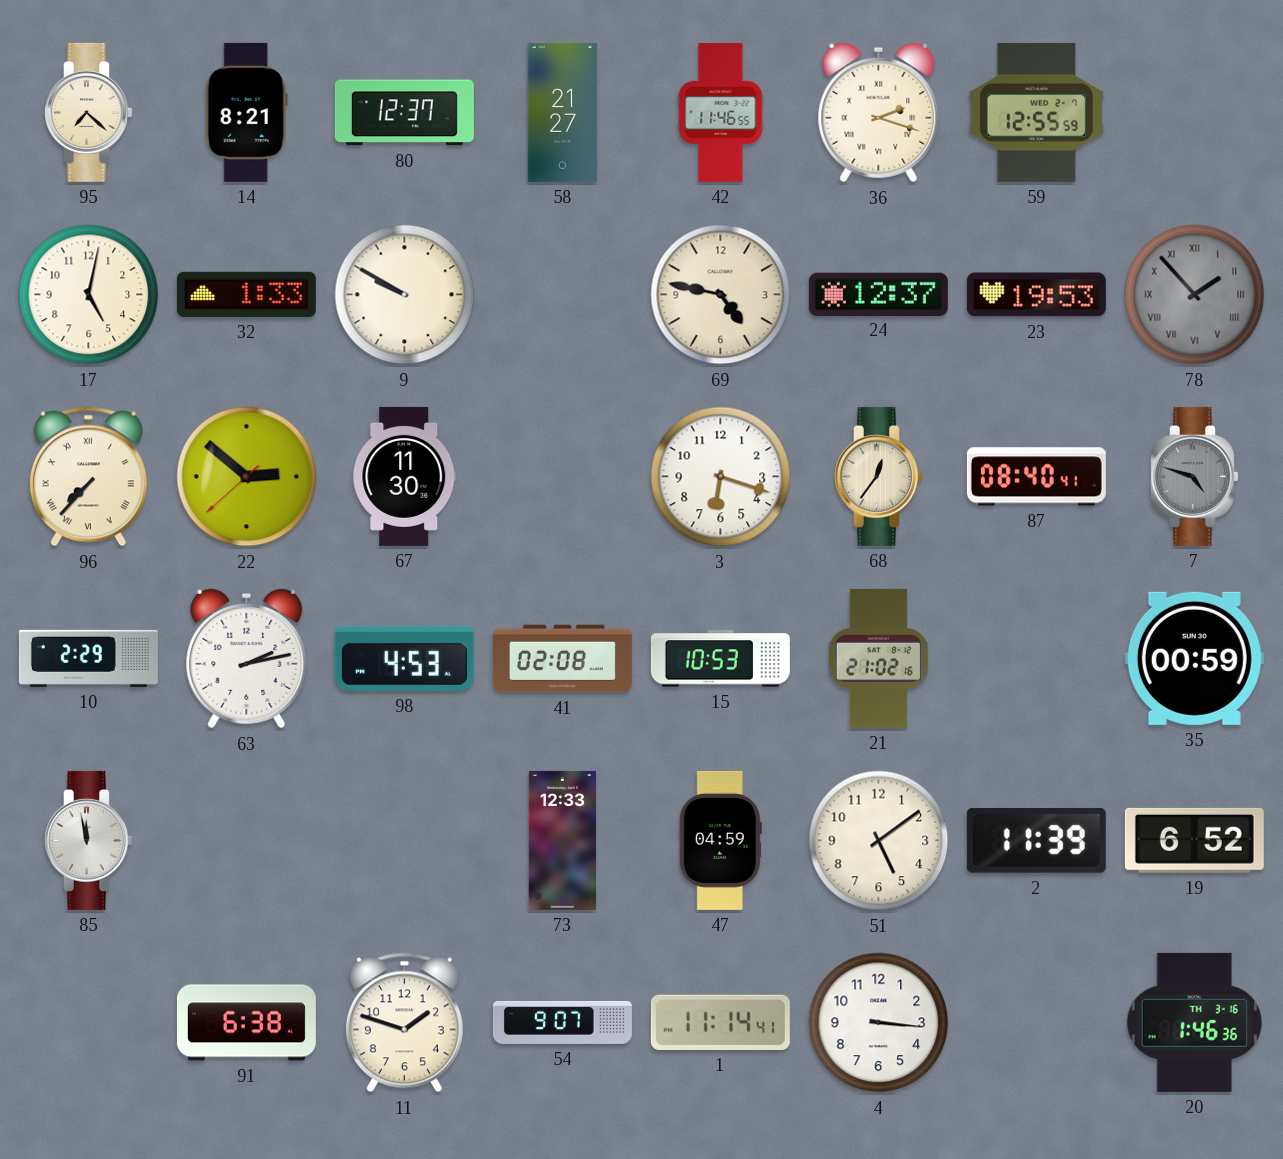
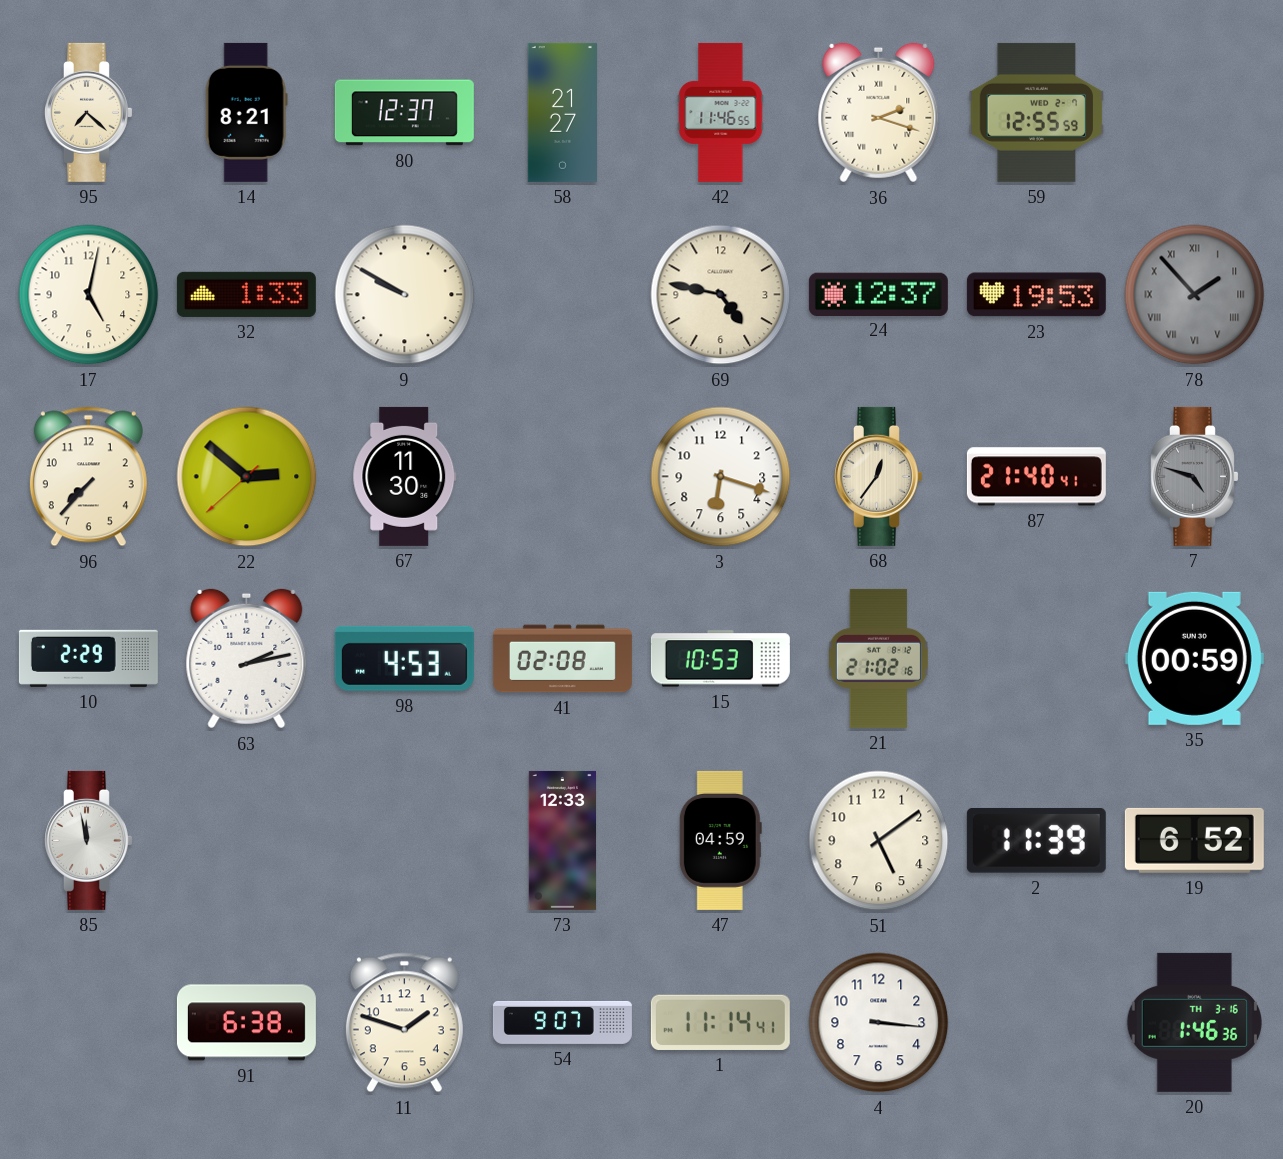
96 numerals: Roman -> Arabic (88, 477)
87: 08:40 -> 21:40 (1036, 477)
